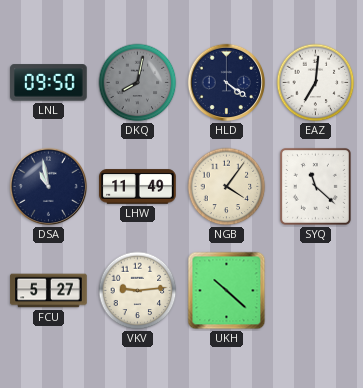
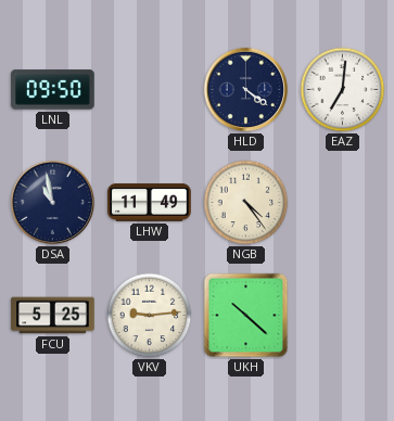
DKQ: 8:02 -> none (138, 83)
NGB: 4:06 -> 4:24 (246, 203)
SYQ: 11:22 -> none (315, 186)
FCU: 5:27 -> 5:25 (53, 316)
